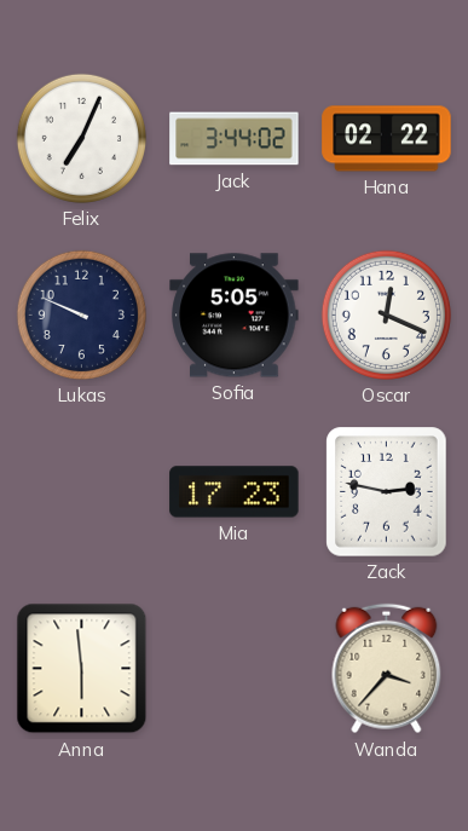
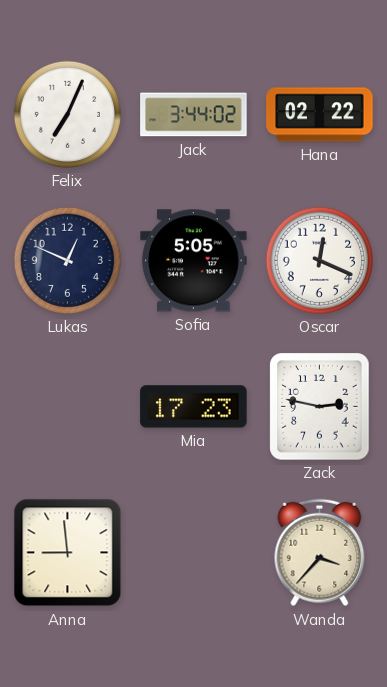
Lukas: 9:49 -> 12:49 (67, 260)
Anna: 5:59 -> 8:59 (68, 553)
